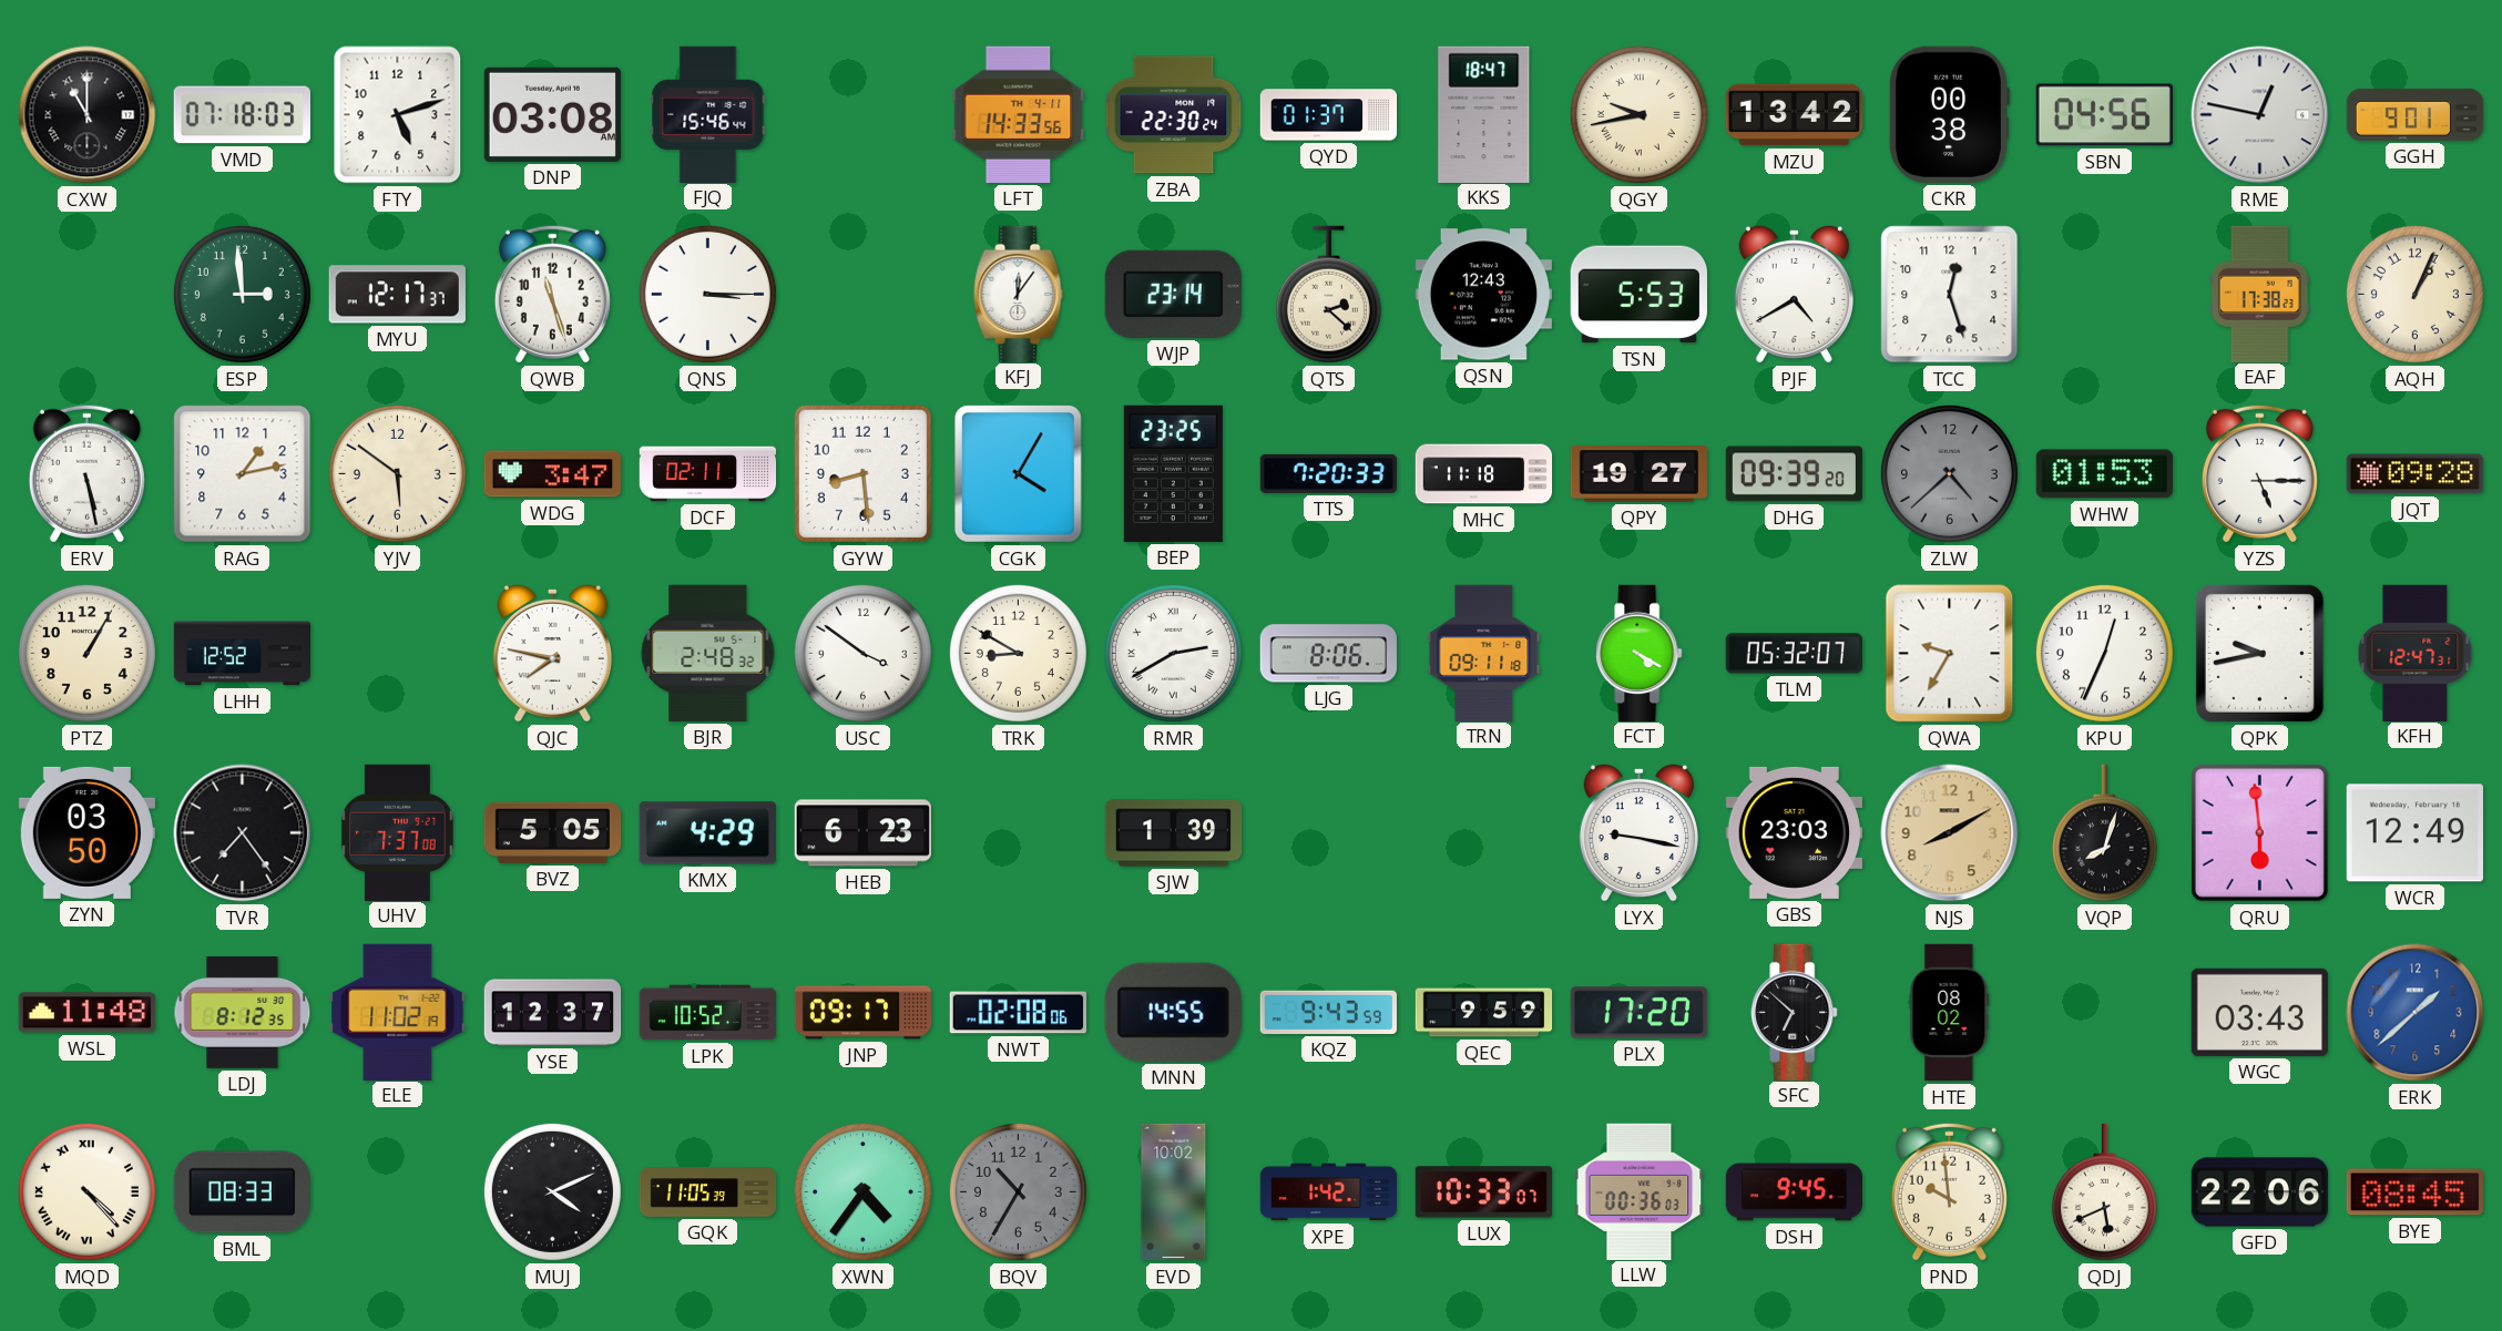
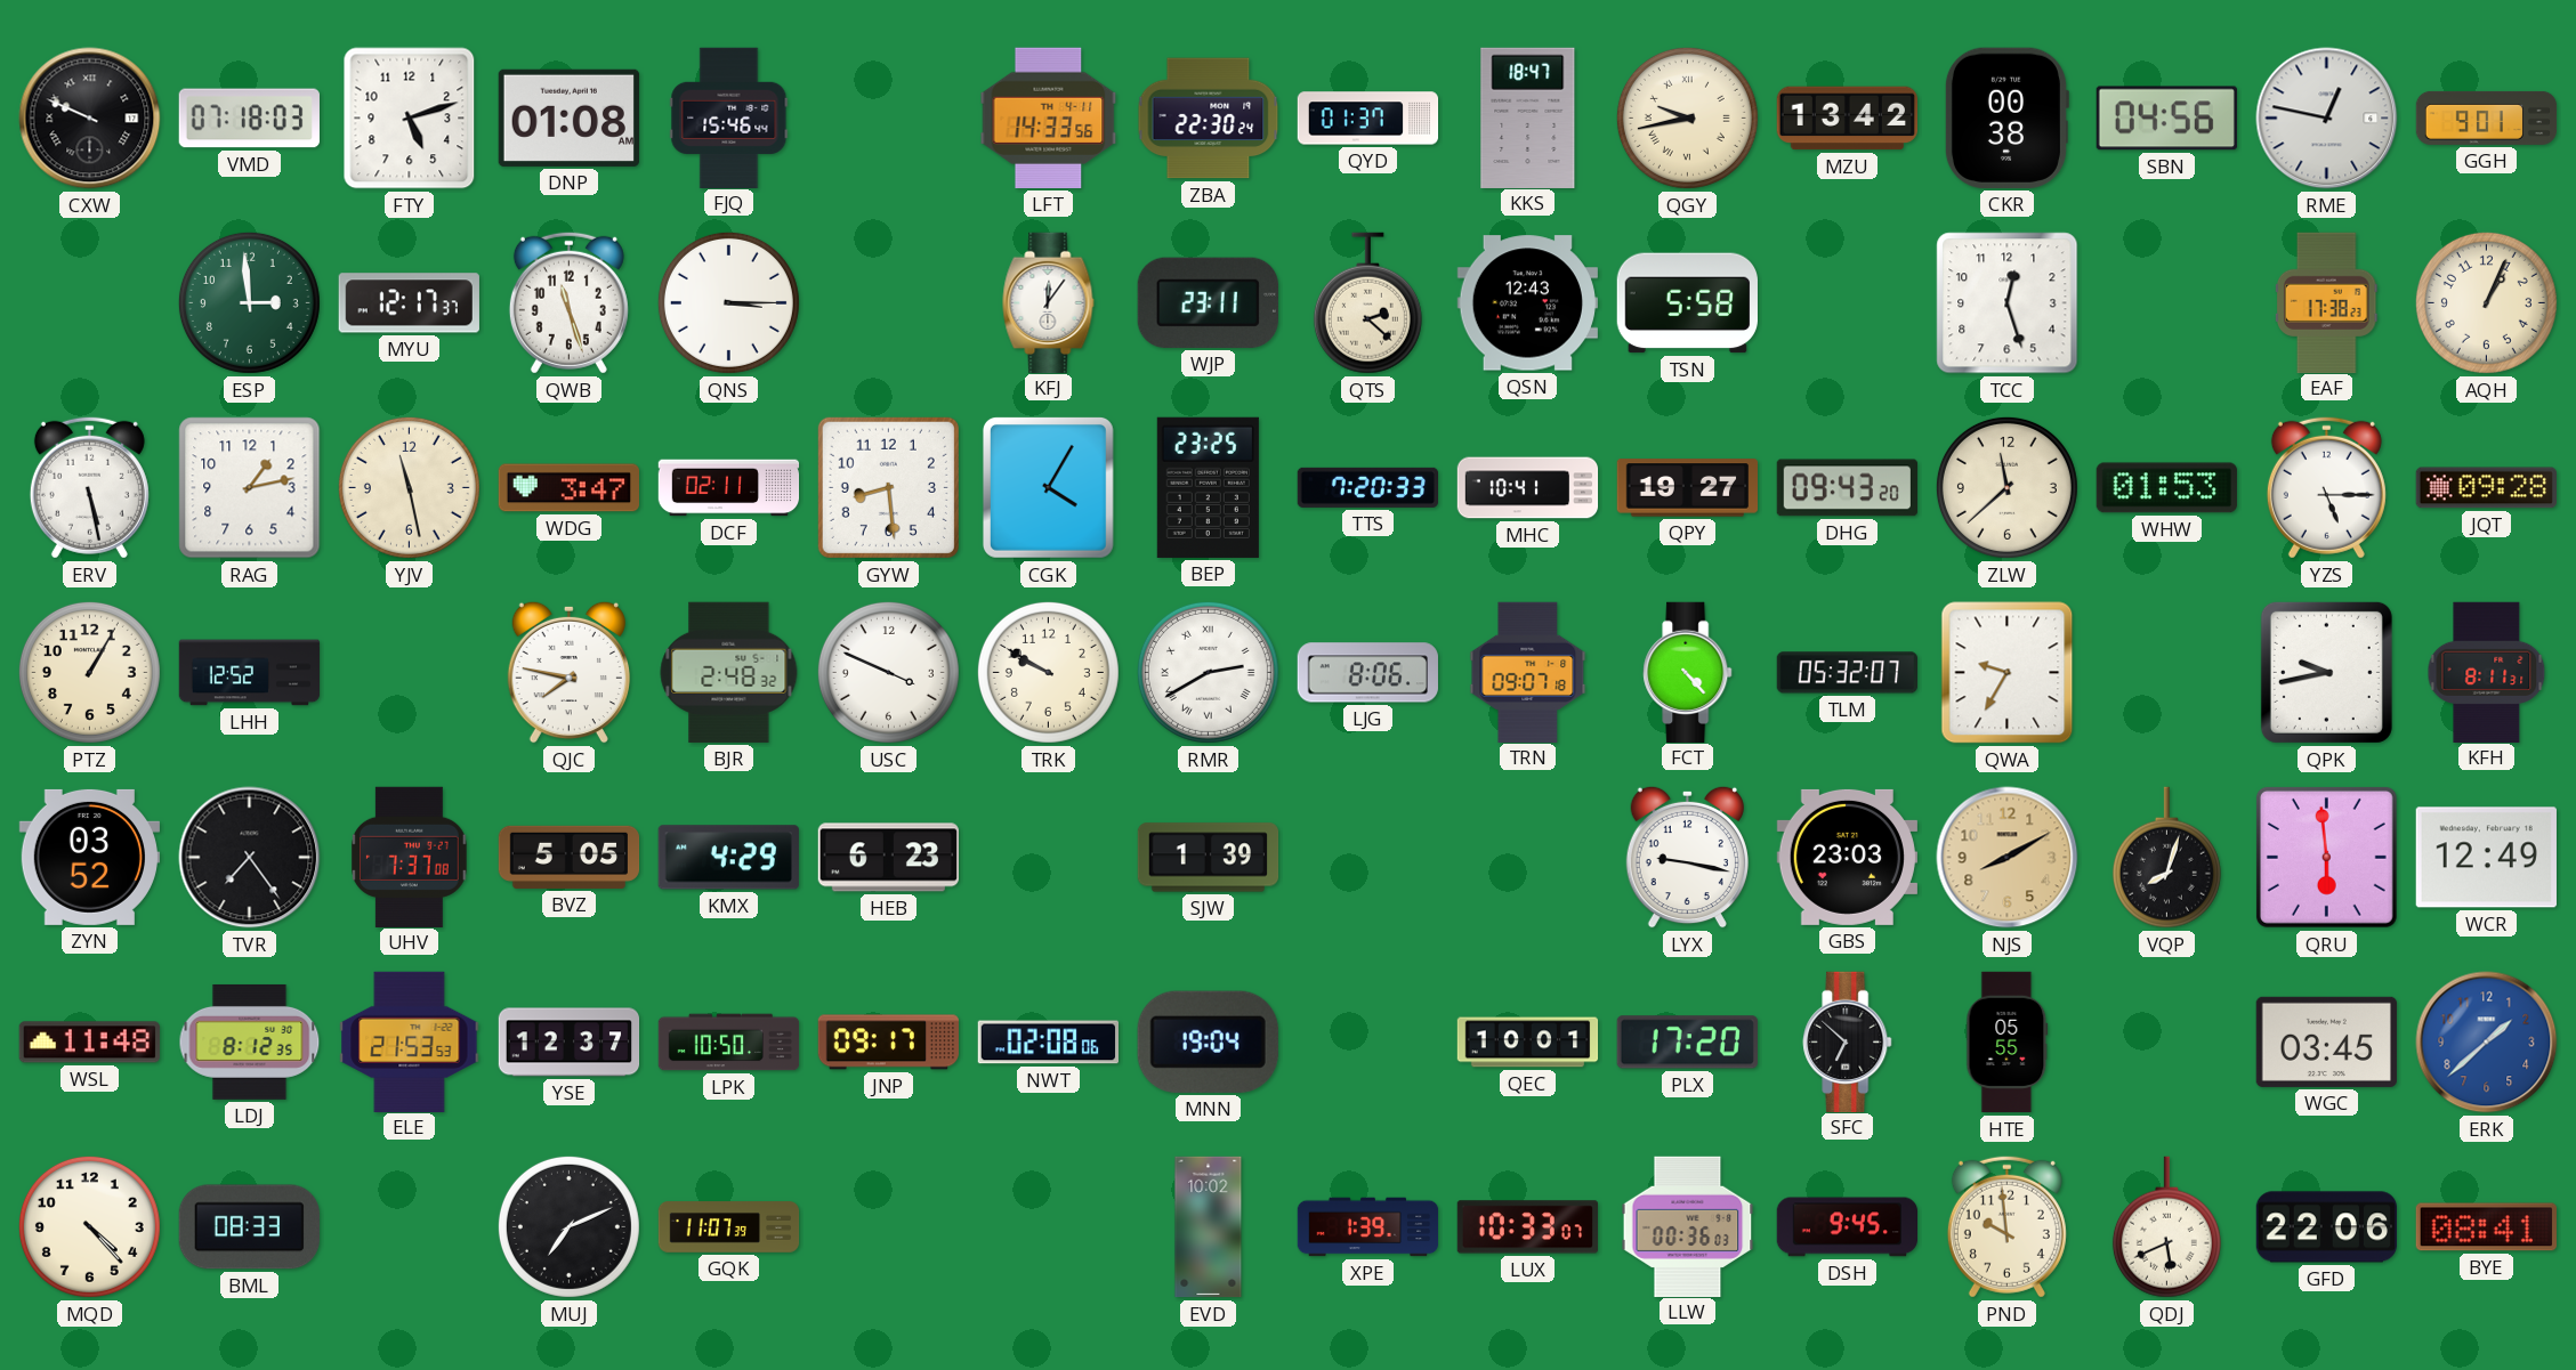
CXW: 11:00 -> 9:49 (90, 119)
DNP: 03:08 -> 01:08 (568, 117)
WJP: 23:14 -> 23:11 (1208, 302)
TSN: 5:53 -> 5:58 (1687, 303)
PJF: 4:40 -> none (1794, 294)
YJV: 5:51 -> 11:28 (409, 487)
MHC: 11:18 -> 10:41 (1528, 488)
DHG: 09:39 -> 09:43 (1847, 488)
ZLW: 4:38 -> 11:38 (2006, 487)
ZLW dial: grey -> cream (2006, 487)
USC: 3:51 -> 3:49 (888, 672)
TRK: 8:50 -> 9:50 (1048, 672)
TRN: 09:11 -> 09:07 (1528, 672)
FCT: 4:20 -> 4:23 (1688, 672)
KPU: 12:34 -> none (2104, 653)
KFH: 12:47 -> 8:11 (2487, 672)
ZYN: 03:50 -> 03:52 (89, 857)
ELE: 11:02 -> 21:53 (410, 1041)
LPK: 10:52 -> 10:50 (729, 1043)
MNN: 14:55 -> 19:04 (1208, 1041)
KQZ: 9:43 -> none (1328, 1012)
QEC: 9:59 -> 10:01 (1528, 1043)
HTE: 08:02 -> 05:55 (2008, 1043)
WGC: 03:43 -> 03:45 (2326, 1041)
MQD numerals: Roman -> Arabic (89, 1226)
MUJ: 4:11 -> 7:11 (568, 1226)
GQK: 11:05 -> 11:07 (729, 1227)
XWN: 4:36 -> none (862, 1191)
BQV: 10:35 -> none (1018, 1191)
XPE: 1:42 -> 1:39 (1368, 1227)
BYE: 08:45 -> 08:41 (2486, 1227)
